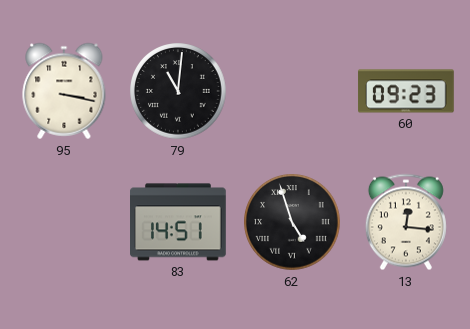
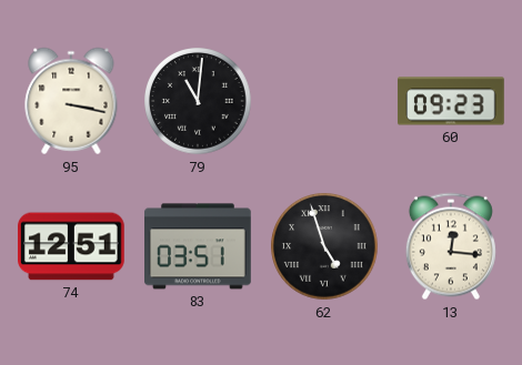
74: none -> 12:51 (72, 246)
83: 14:51 -> 03:51 (199, 246)
